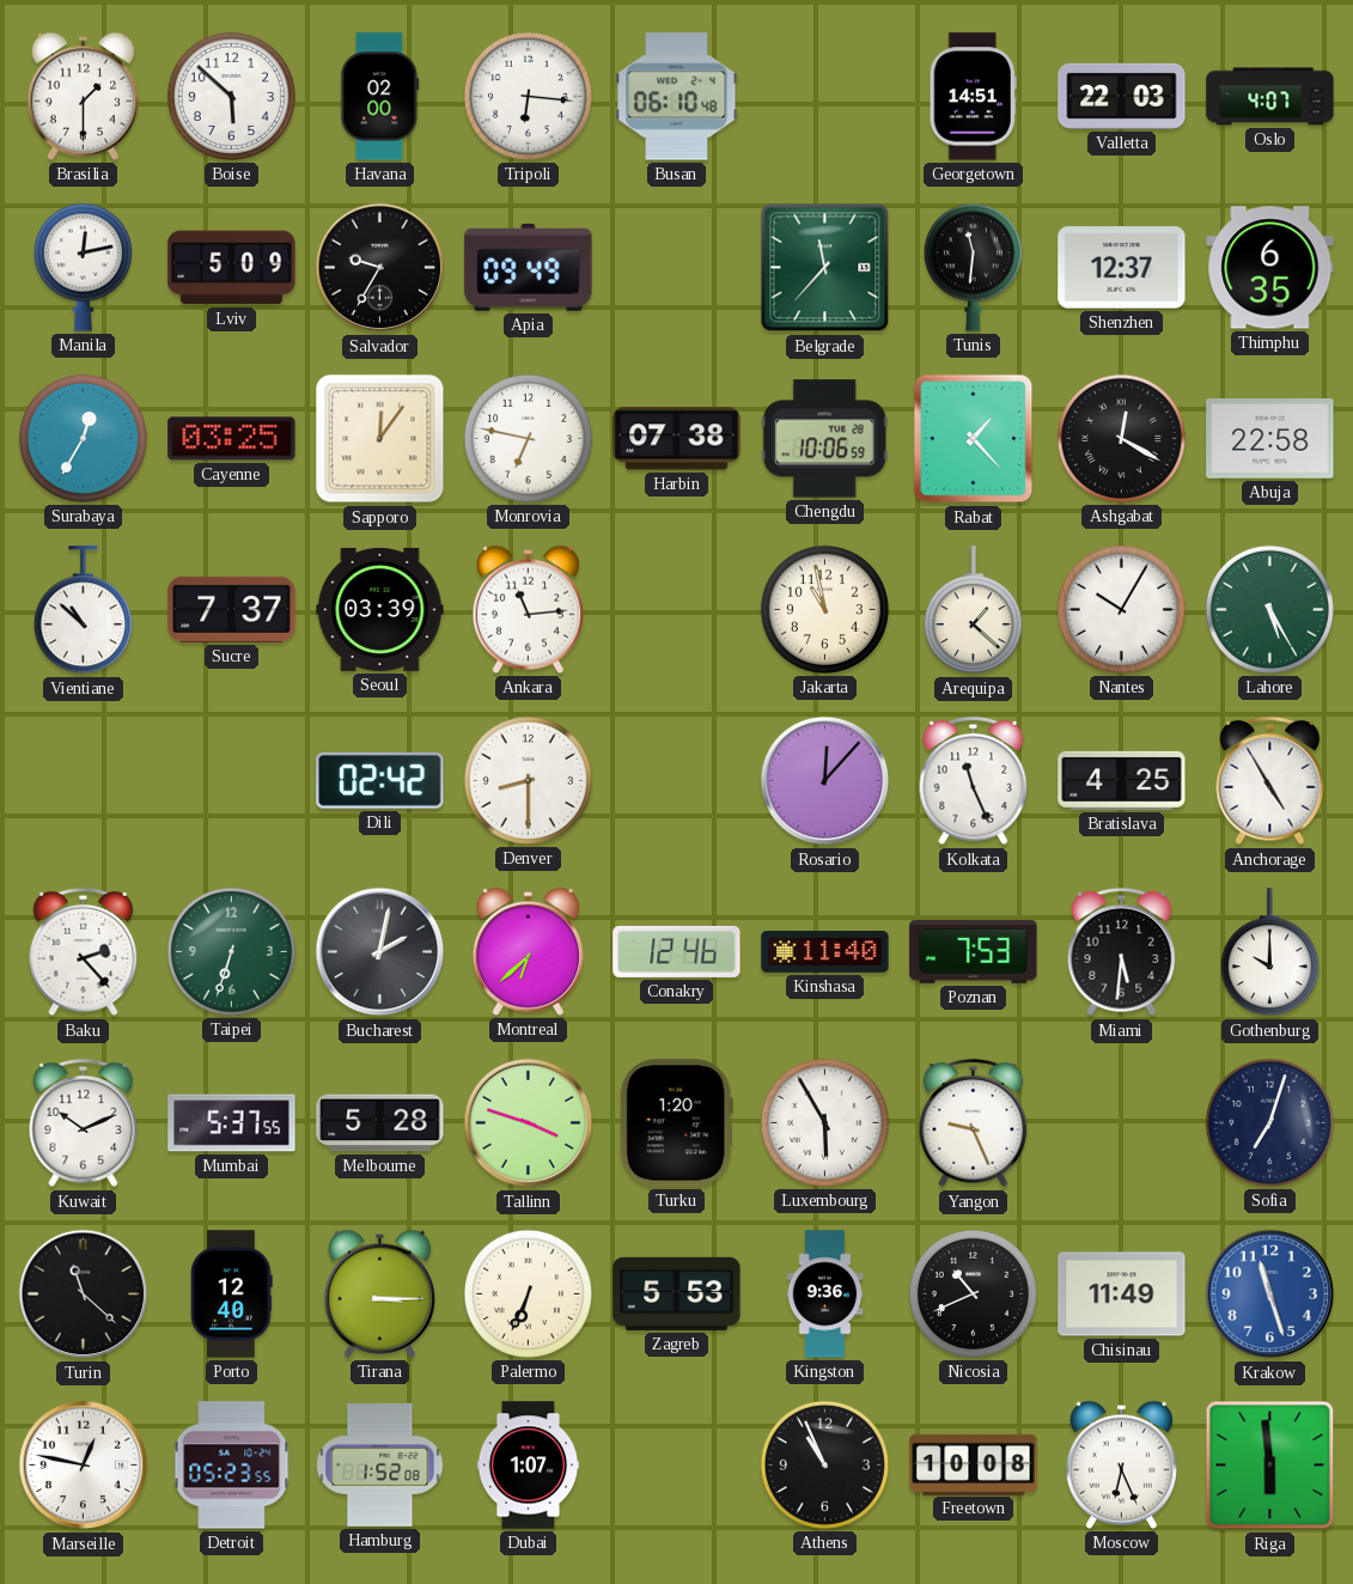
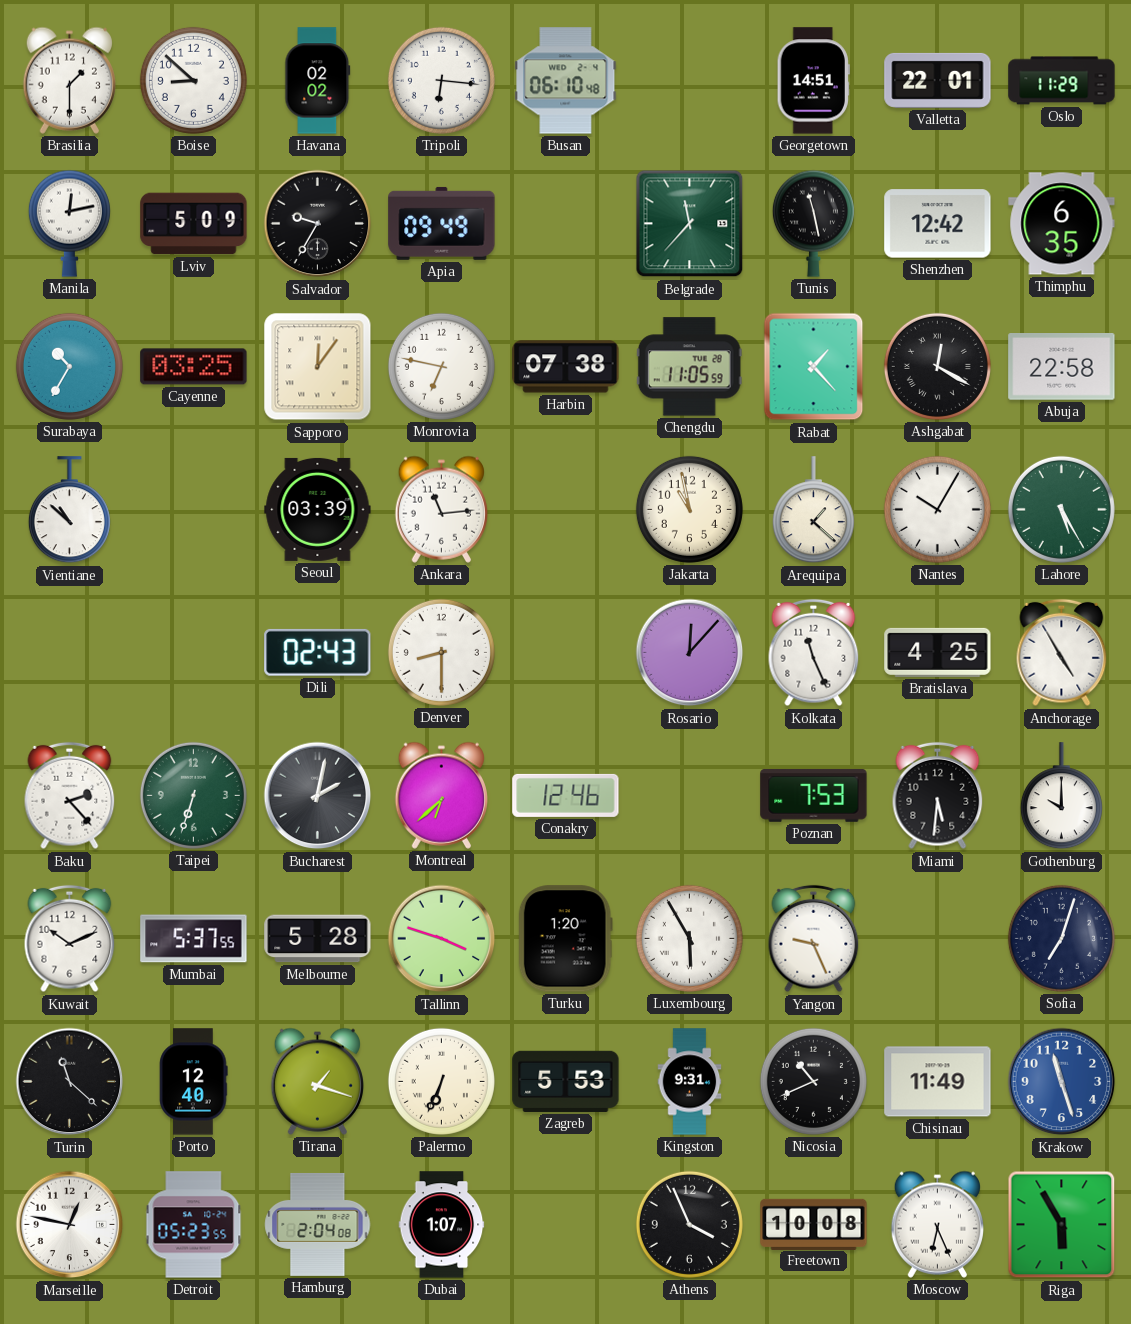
Boise: 5:52 -> 8:52 (193, 80)
Havana: 02:00 -> 02:02 (318, 81)
Valletta: 22:03 -> 22:01 (938, 80)
Oslo: 4:07 -> 11:29 (1062, 81)
Tunis: 11:31 -> 11:28 (813, 223)
Shenzhen: 12:37 -> 12:42 (938, 224)
Surabaya: 12:35 -> 10:35 (69, 366)
Chengdu: 10:06 -> 11:05 (689, 367)
Sucre: 7:37 -> none (232, 609)
Dili: 02:42 -> 02:43 (318, 652)
Kinshasa: 11:40 -> none (825, 952)
Tirana: 3:15 -> 1:18 (317, 1081)
Kingston: 9:36 -> 9:31 (690, 1082)
Hamburg: 1:52 -> 2:04 (318, 1224)
Athens: 10:56 -> 3:56 (689, 1224)
Riga: 5:59 -> 5:55 (1062, 1225)
